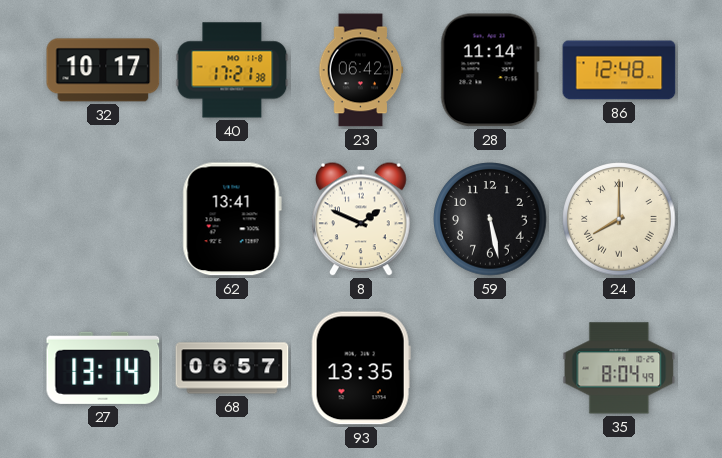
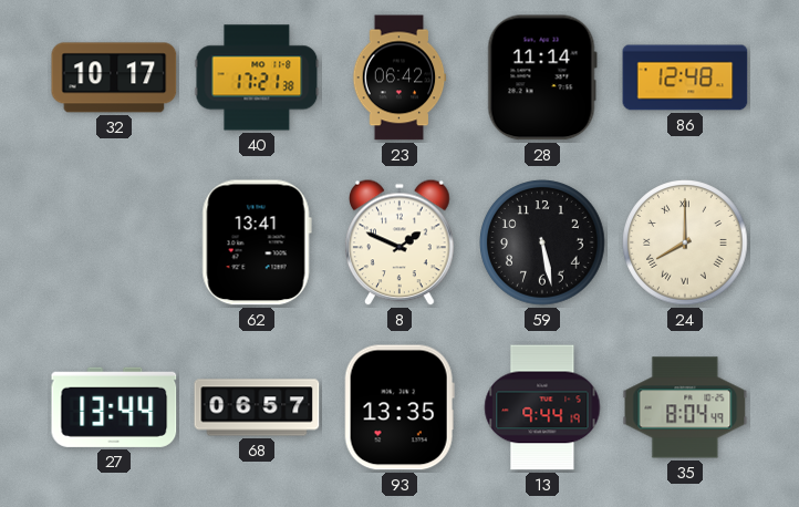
27: 13:14 -> 13:44 (114, 407)
13: none -> 9:44 (542, 407)
